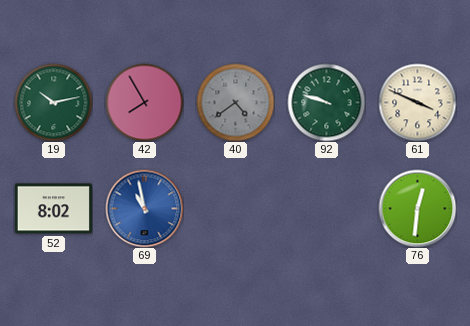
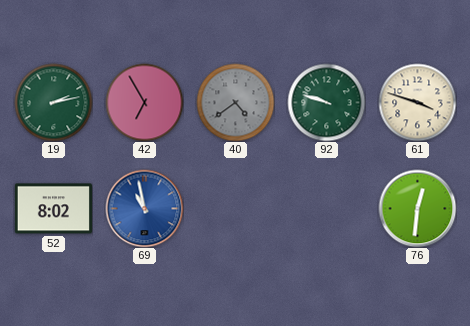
19: 10:13 -> 2:13 (53, 102)
42: 7:55 -> 6:55 (144, 102)
61: 3:49 -> 3:48 (417, 102)
